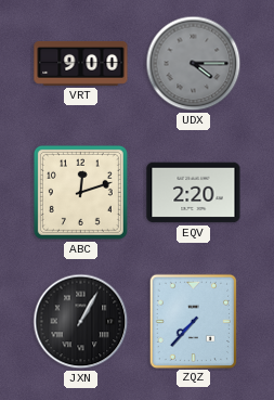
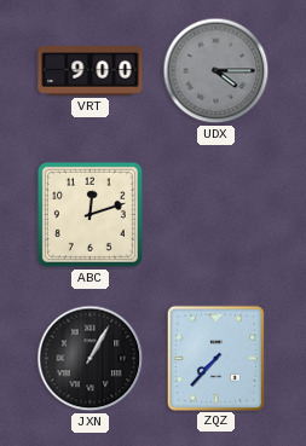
EQV: 2:20 -> none (194, 193)
